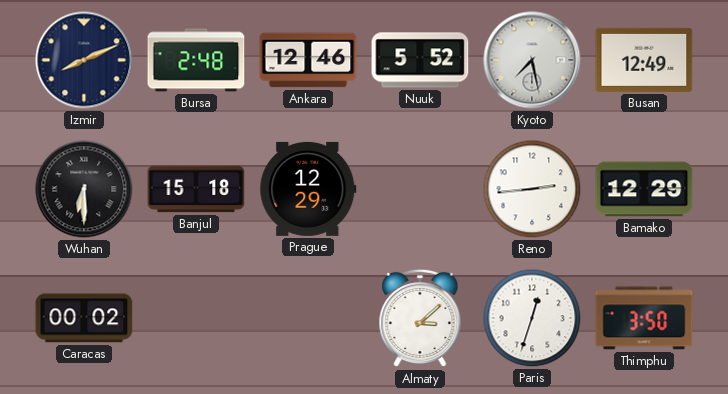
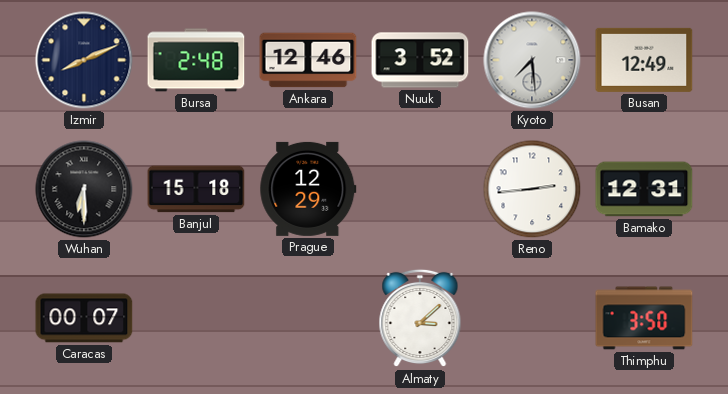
Nuuk: 5:52 -> 3:52 (420, 60)
Kyoto: 7:28 -> 7:29 (532, 60)
Bamako: 12:29 -> 12:31 (644, 189)
Caracas: 00:02 -> 00:07 (84, 318)
Paris: 12:33 -> none (532, 318)
